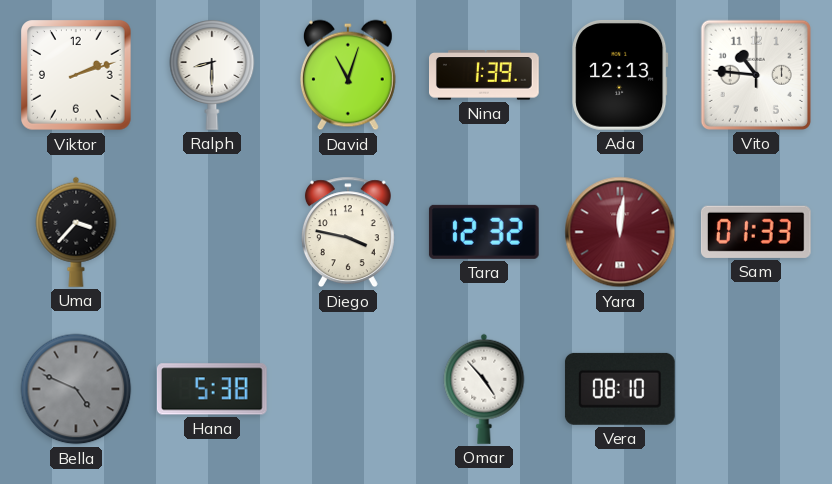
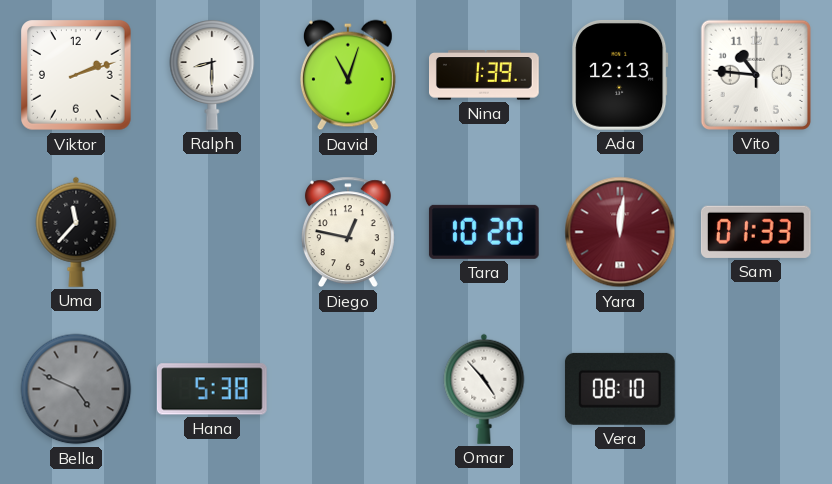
Uma: 3:37 -> 11:37 (76, 232)
Diego: 3:47 -> 12:47 (348, 232)
Tara: 12:32 -> 10:20 (484, 232)
